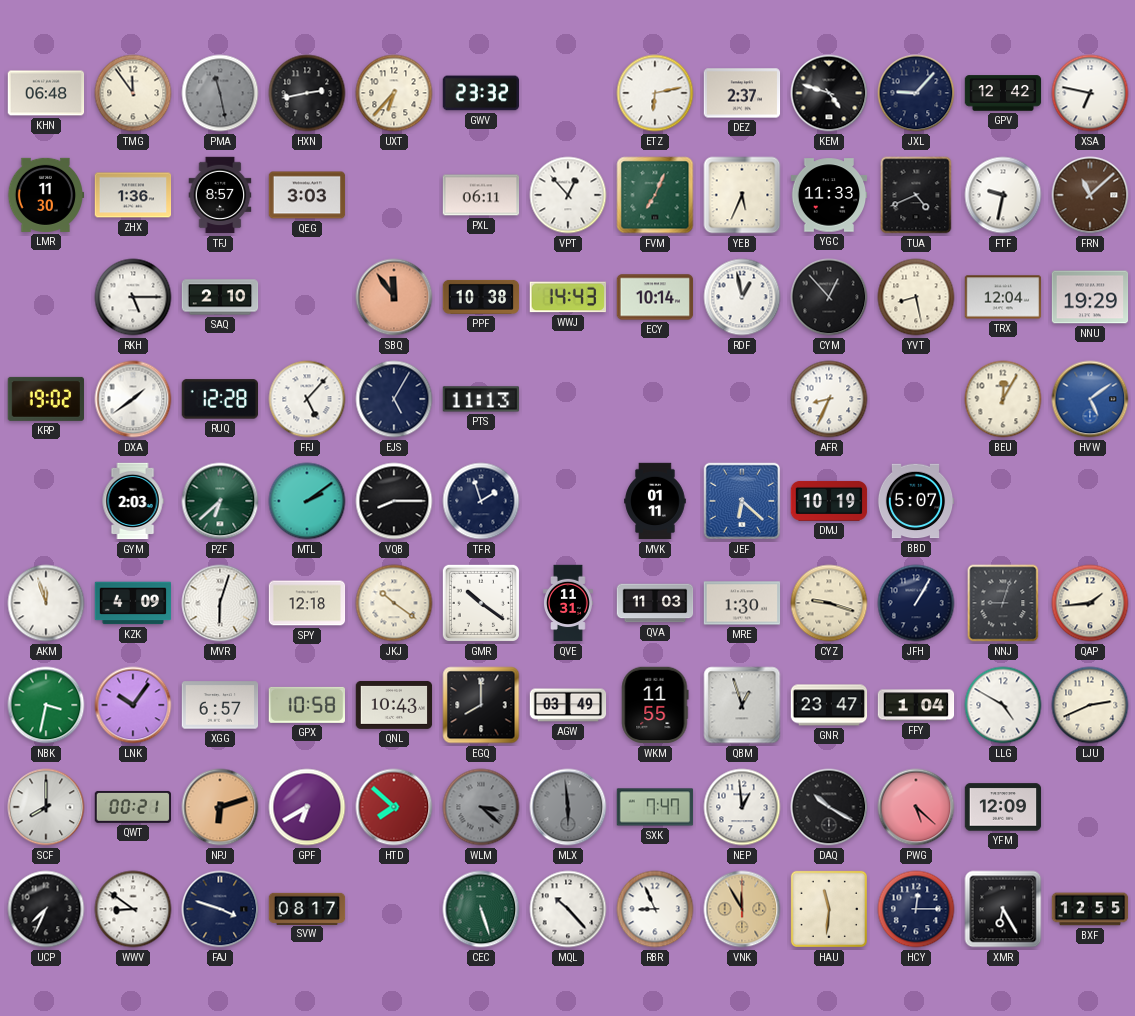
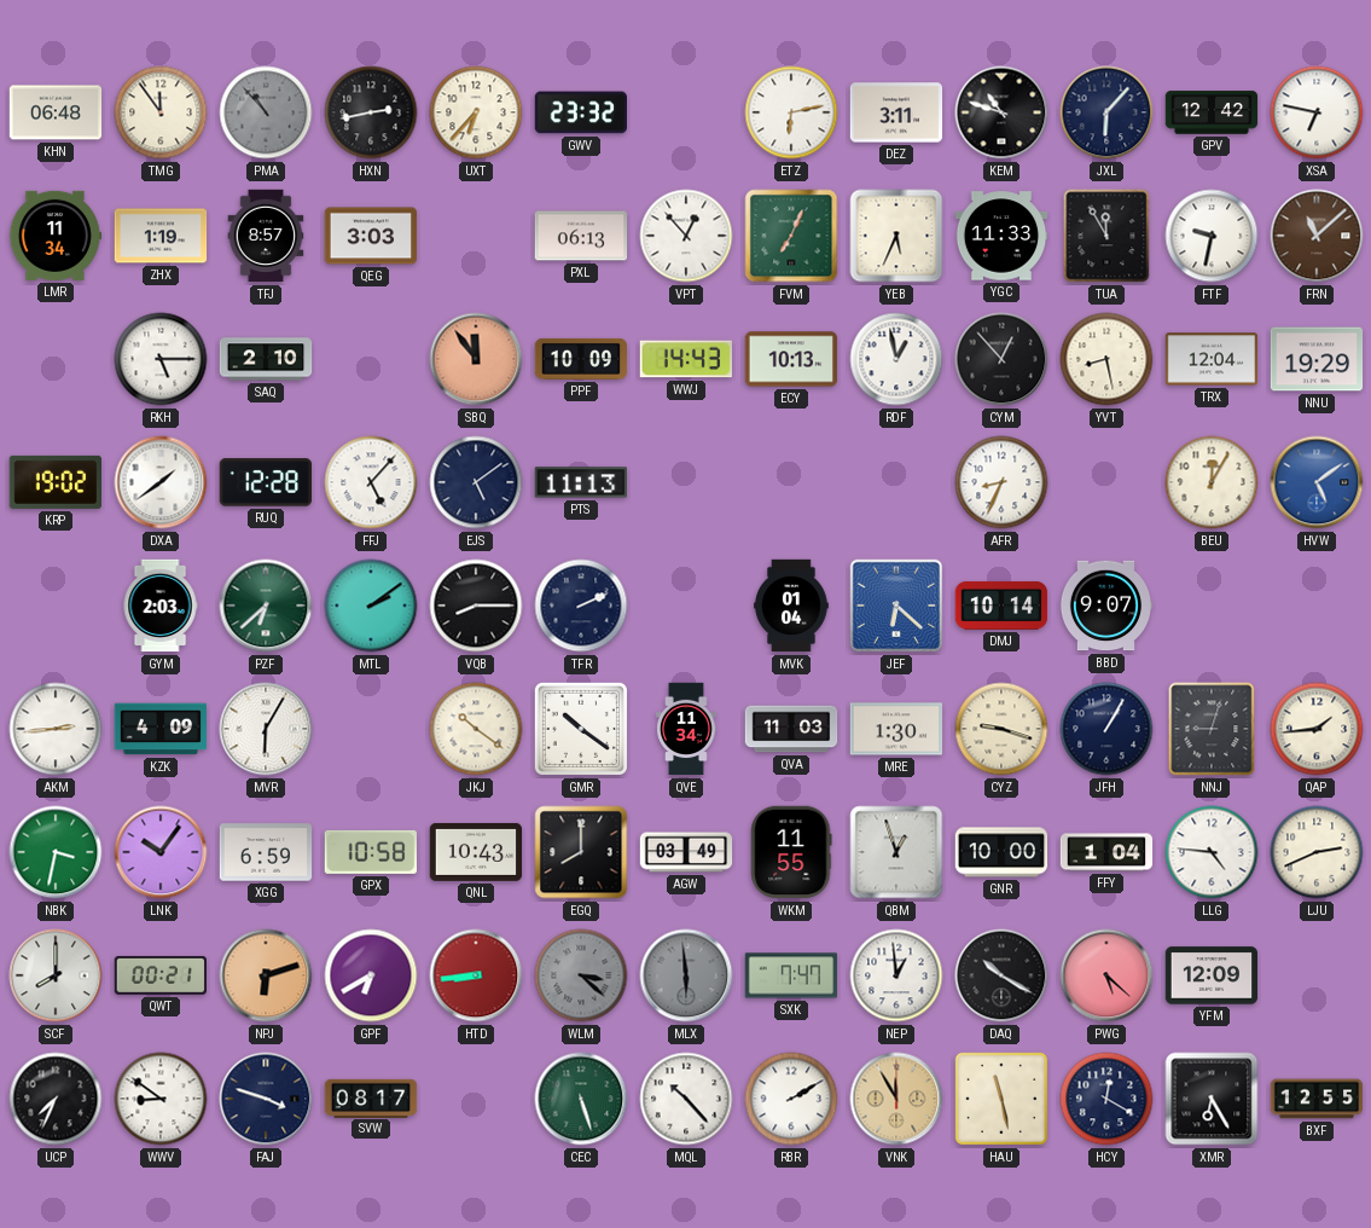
PMA: 11:28 -> 10:53 (266, 112)
DEZ: 2:37 -> 3:11 (896, 112)
KEM: 4:48 -> 10:48 (1001, 112)
JXL: 9:07 -> 6:07 (1106, 112)
LMR: 11:30 -> 11:34 (56, 236)
ZHX: 1:36 -> 1:19 (161, 236)
PXL: 06:11 -> 06:13 (581, 236)
TUA: 4:41 -> 11:55 (1106, 236)
PPF: 10:38 -> 10:09 (581, 359)
ECY: 10:14 -> 10:13 (791, 359)
EJS: 5:05 -> 5:09 (476, 482)
TFR: 1:57 -> 2:11 (581, 606)
MVK: 01:11 -> 01:04 (791, 606)
DMJ: 10:19 -> 10:14 (1001, 606)
BBD: 5:07 -> 9:07 (1106, 606)
AKM: 11:57 -> 2:44 (56, 729)
MVR: 6:03 -> 6:05 (266, 729)
SPY: 12:18 -> none (307, 603)
QVE: 11:31 -> 11:34 (686, 729)
XGG: 6:57 -> 6:59 (266, 852)
GNR: 23:47 -> 10:00 (1001, 852)
LLG: 4:50 -> 4:46 (1212, 852)
HTD: 7:52 -> 8:44 (476, 975)
RBR: 8:56 -> 2:10 (791, 1099)
HAU: 11:31 -> 11:28 (1001, 1099)
HCY: 12:15 -> 12:20 (1106, 1099)
